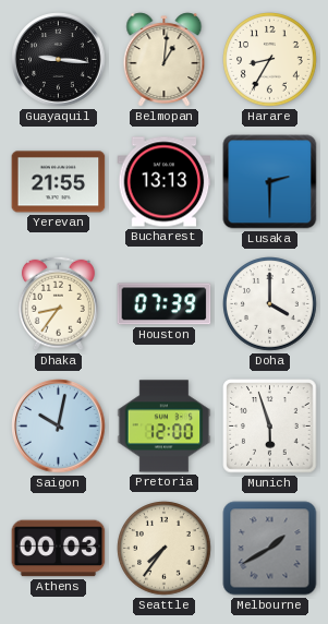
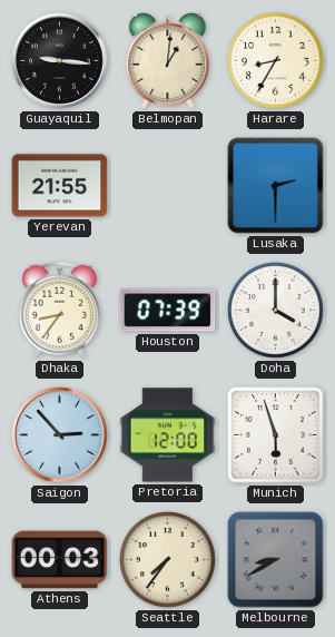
Bucharest: 13:13 -> none (165, 182)
Saigon: 10:02 -> 2:53 (60, 435)
Melbourne: 1:40 -> 8:40 (276, 560)
